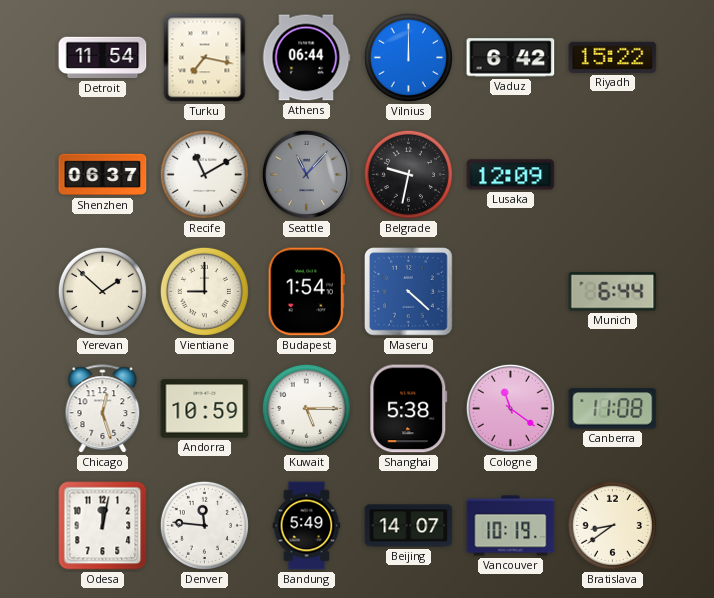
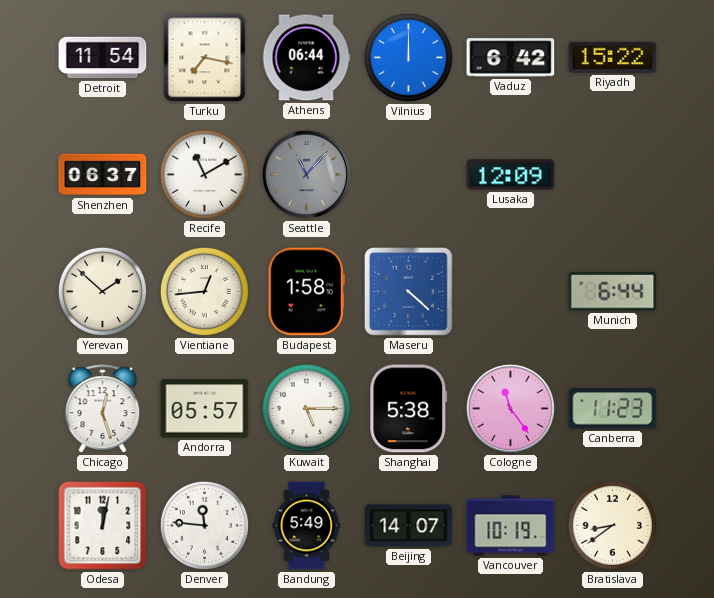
Belgrade: 9:32 -> none (408, 174)
Vientiane: 9:00 -> 12:44 (204, 291)
Budapest: 1:54 -> 1:58 (306, 292)
Andorra: 10:59 -> 05:57 (205, 409)
Cologne: 11:21 -> 11:24 (510, 408)
Canberra: 11:08 -> 11:23 (613, 409)
